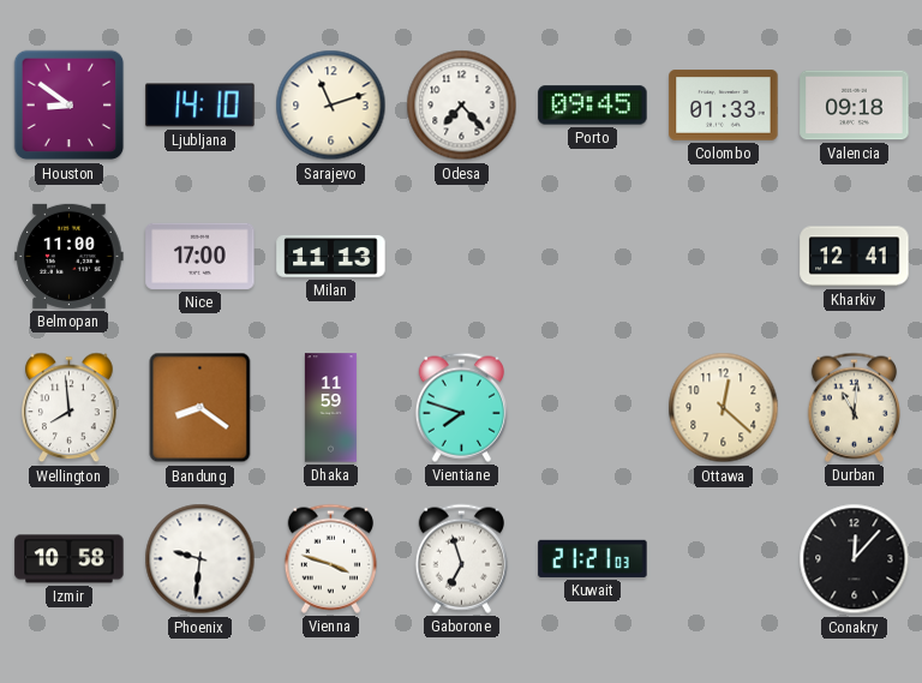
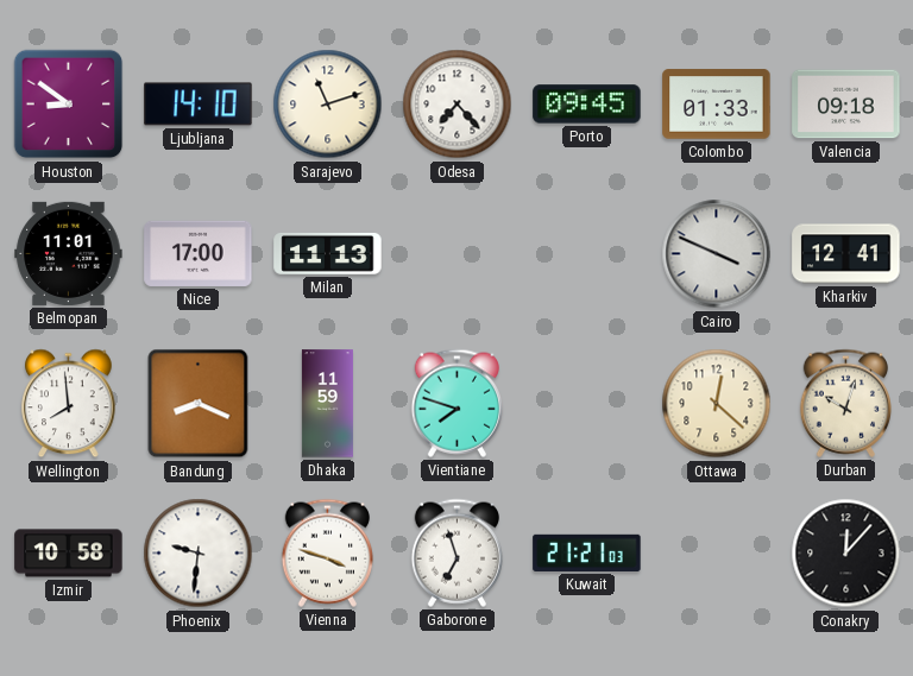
Belmopan: 11:00 -> 11:01 (69, 253)
Cairo: none -> 3:49 (717, 254)
Bandung: 8:21 -> 8:19 (199, 404)
Durban: 11:01 -> 10:03 (845, 403)
